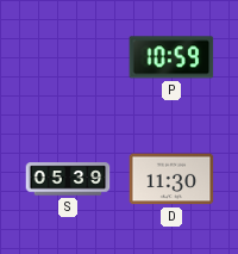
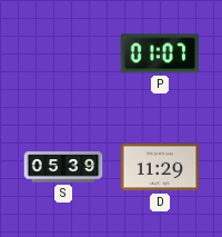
P: 10:59 -> 01:07 (160, 53)
D: 11:30 -> 11:29 (160, 167)
